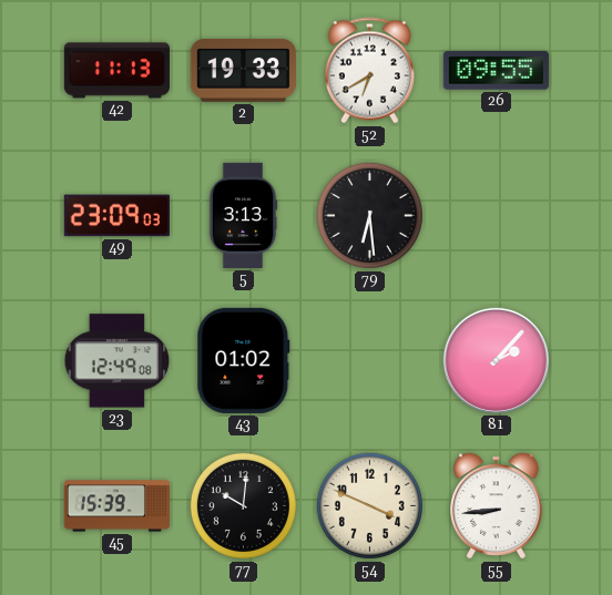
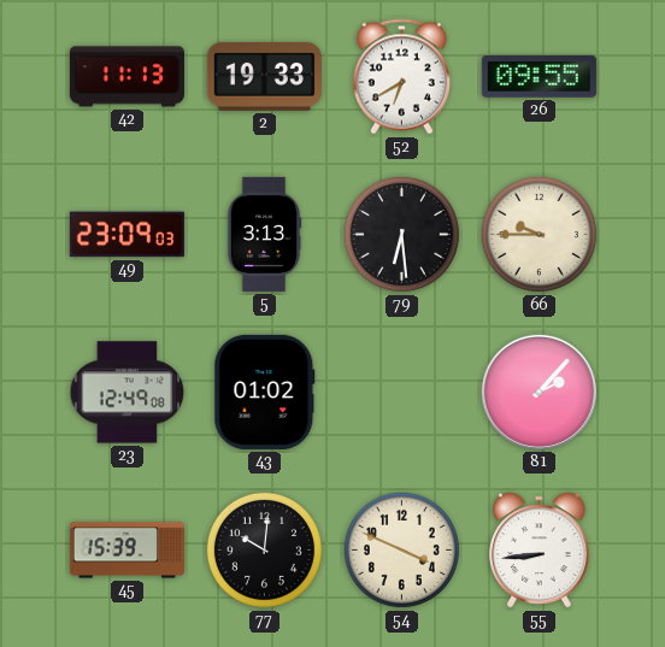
66: none -> 9:45 (539, 234)
